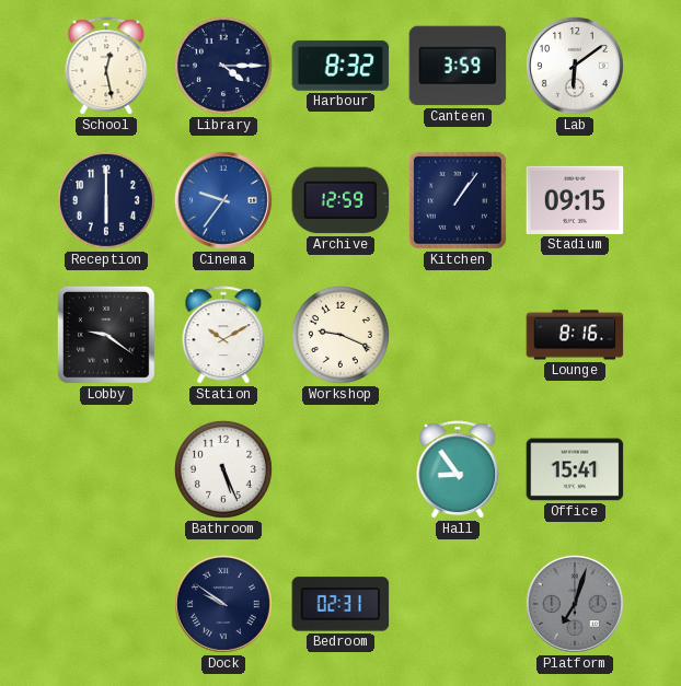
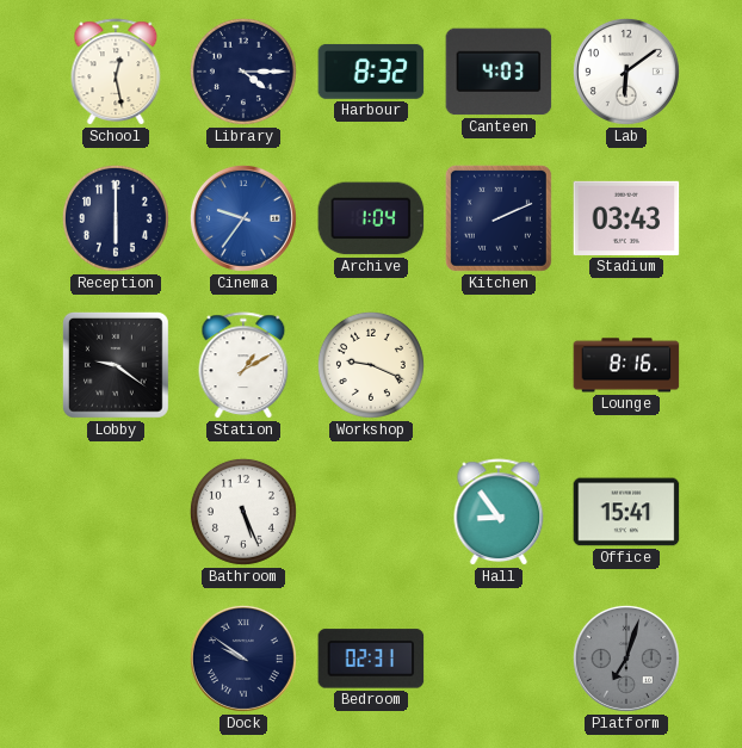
Canteen: 3:59 -> 4:03 (499, 72)
Archive: 12:59 -> 1:04 (371, 218)
Kitchen: 1:06 -> 2:11 (499, 218)
Stadium: 09:15 -> 03:43 (626, 218)
Station: 10:10 -> 1:10 (243, 366)
